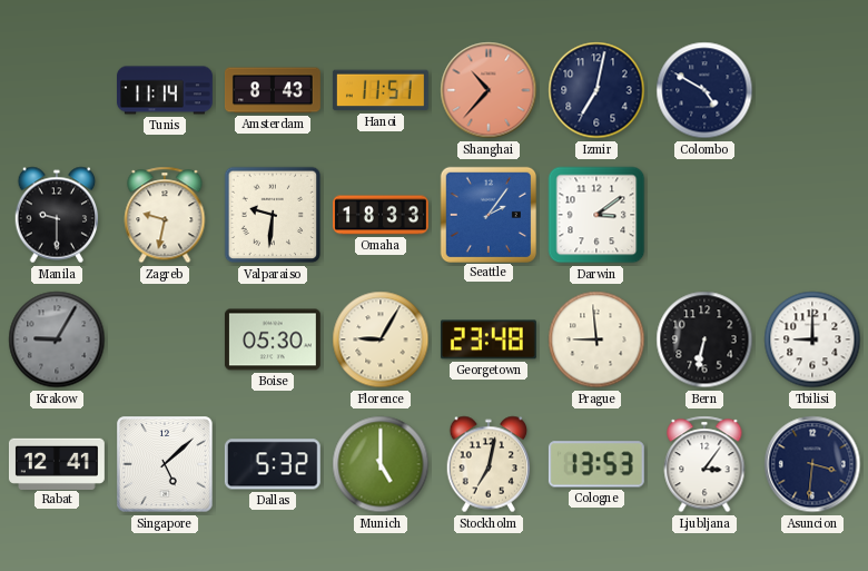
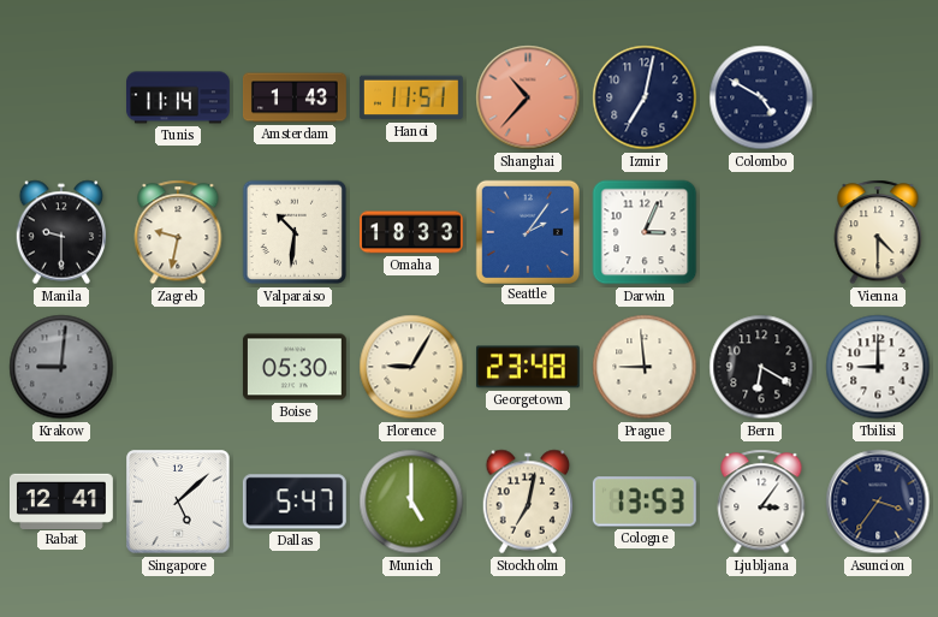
Amsterdam: 8:43 -> 1:43 (295, 97)
Valparaiso: 9:31 -> 10:31 (295, 232)
Darwin: 3:09 -> 3:04 (645, 232)
Vienna: none -> 4:30 (878, 232)
Krakow: 9:05 -> 9:01 (61, 367)
Bern: 6:32 -> 6:20 (761, 367)
Dallas: 5:32 -> 5:47 (295, 502)
Asuncion: 3:31 -> 3:36 (878, 502)
